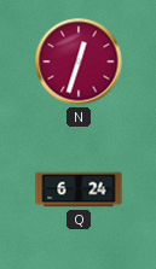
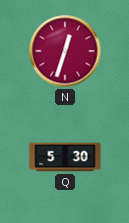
Q: 6:24 -> 5:30 (65, 157)
